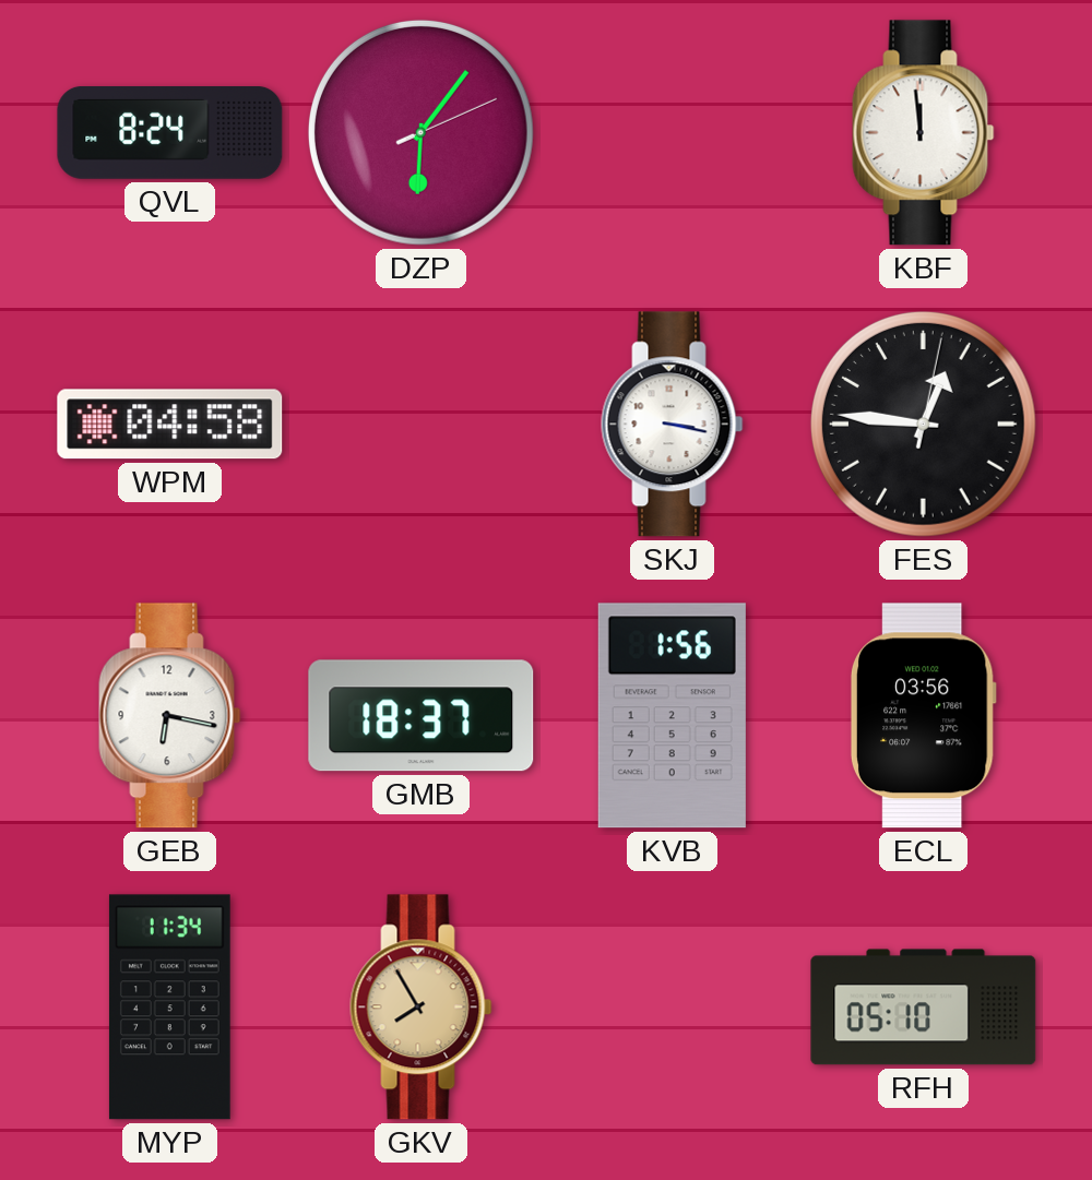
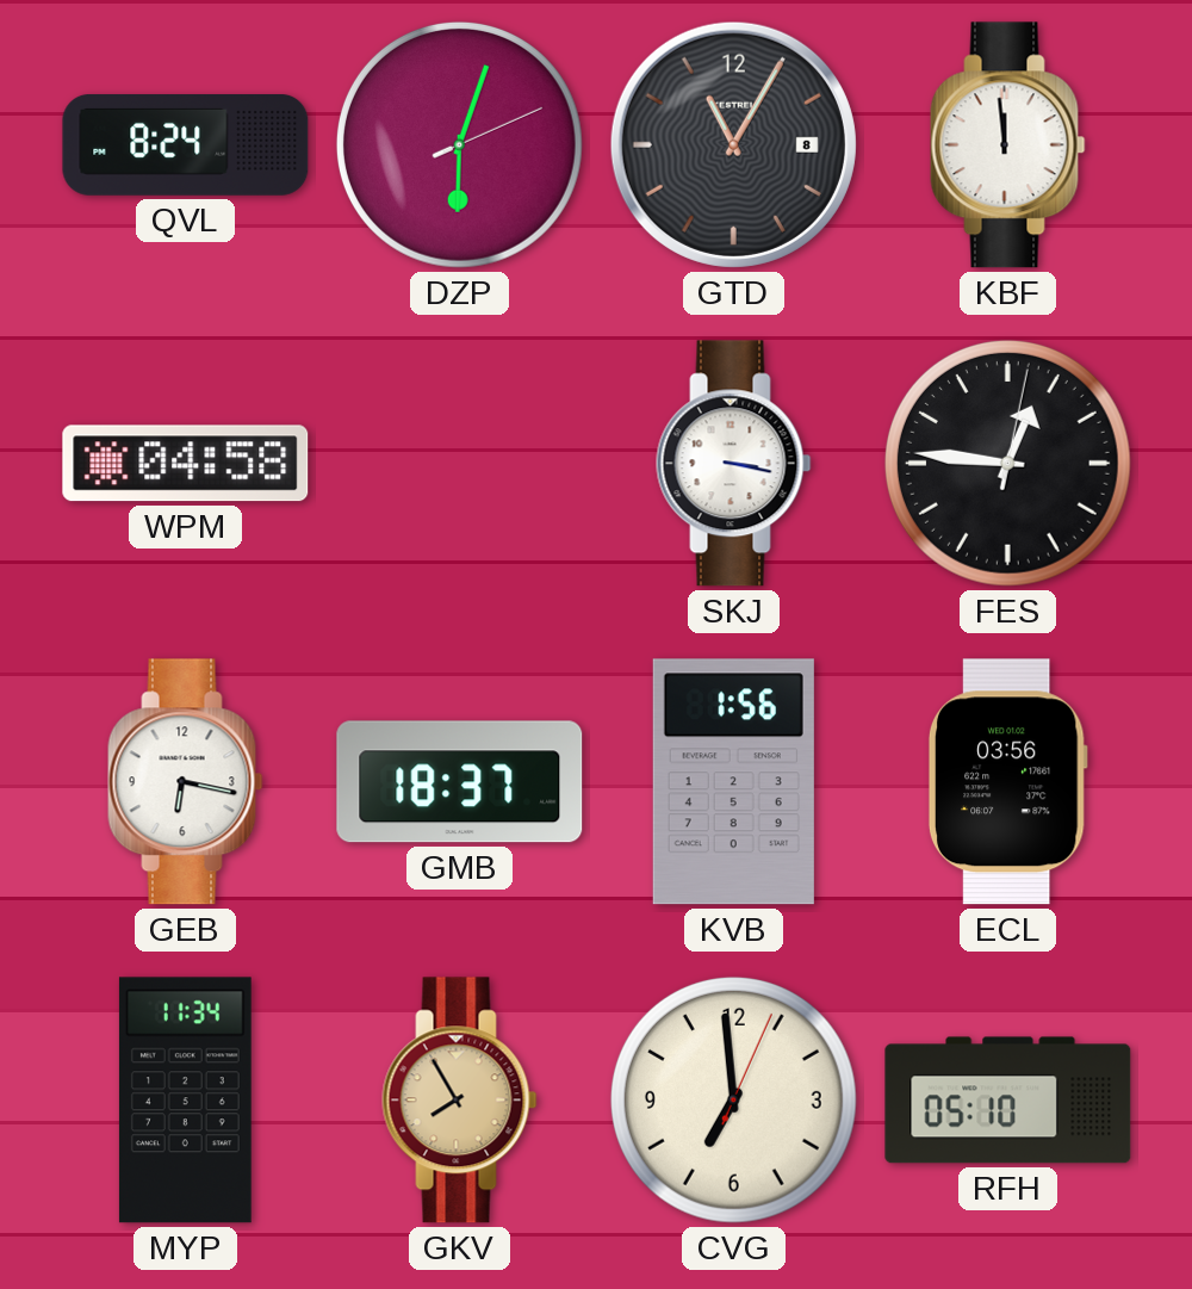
DZP: 6:06 -> 6:03 (459, 144)
GTD: none -> 11:05 (733, 144)
CVG: none -> 6:59 (733, 1099)
